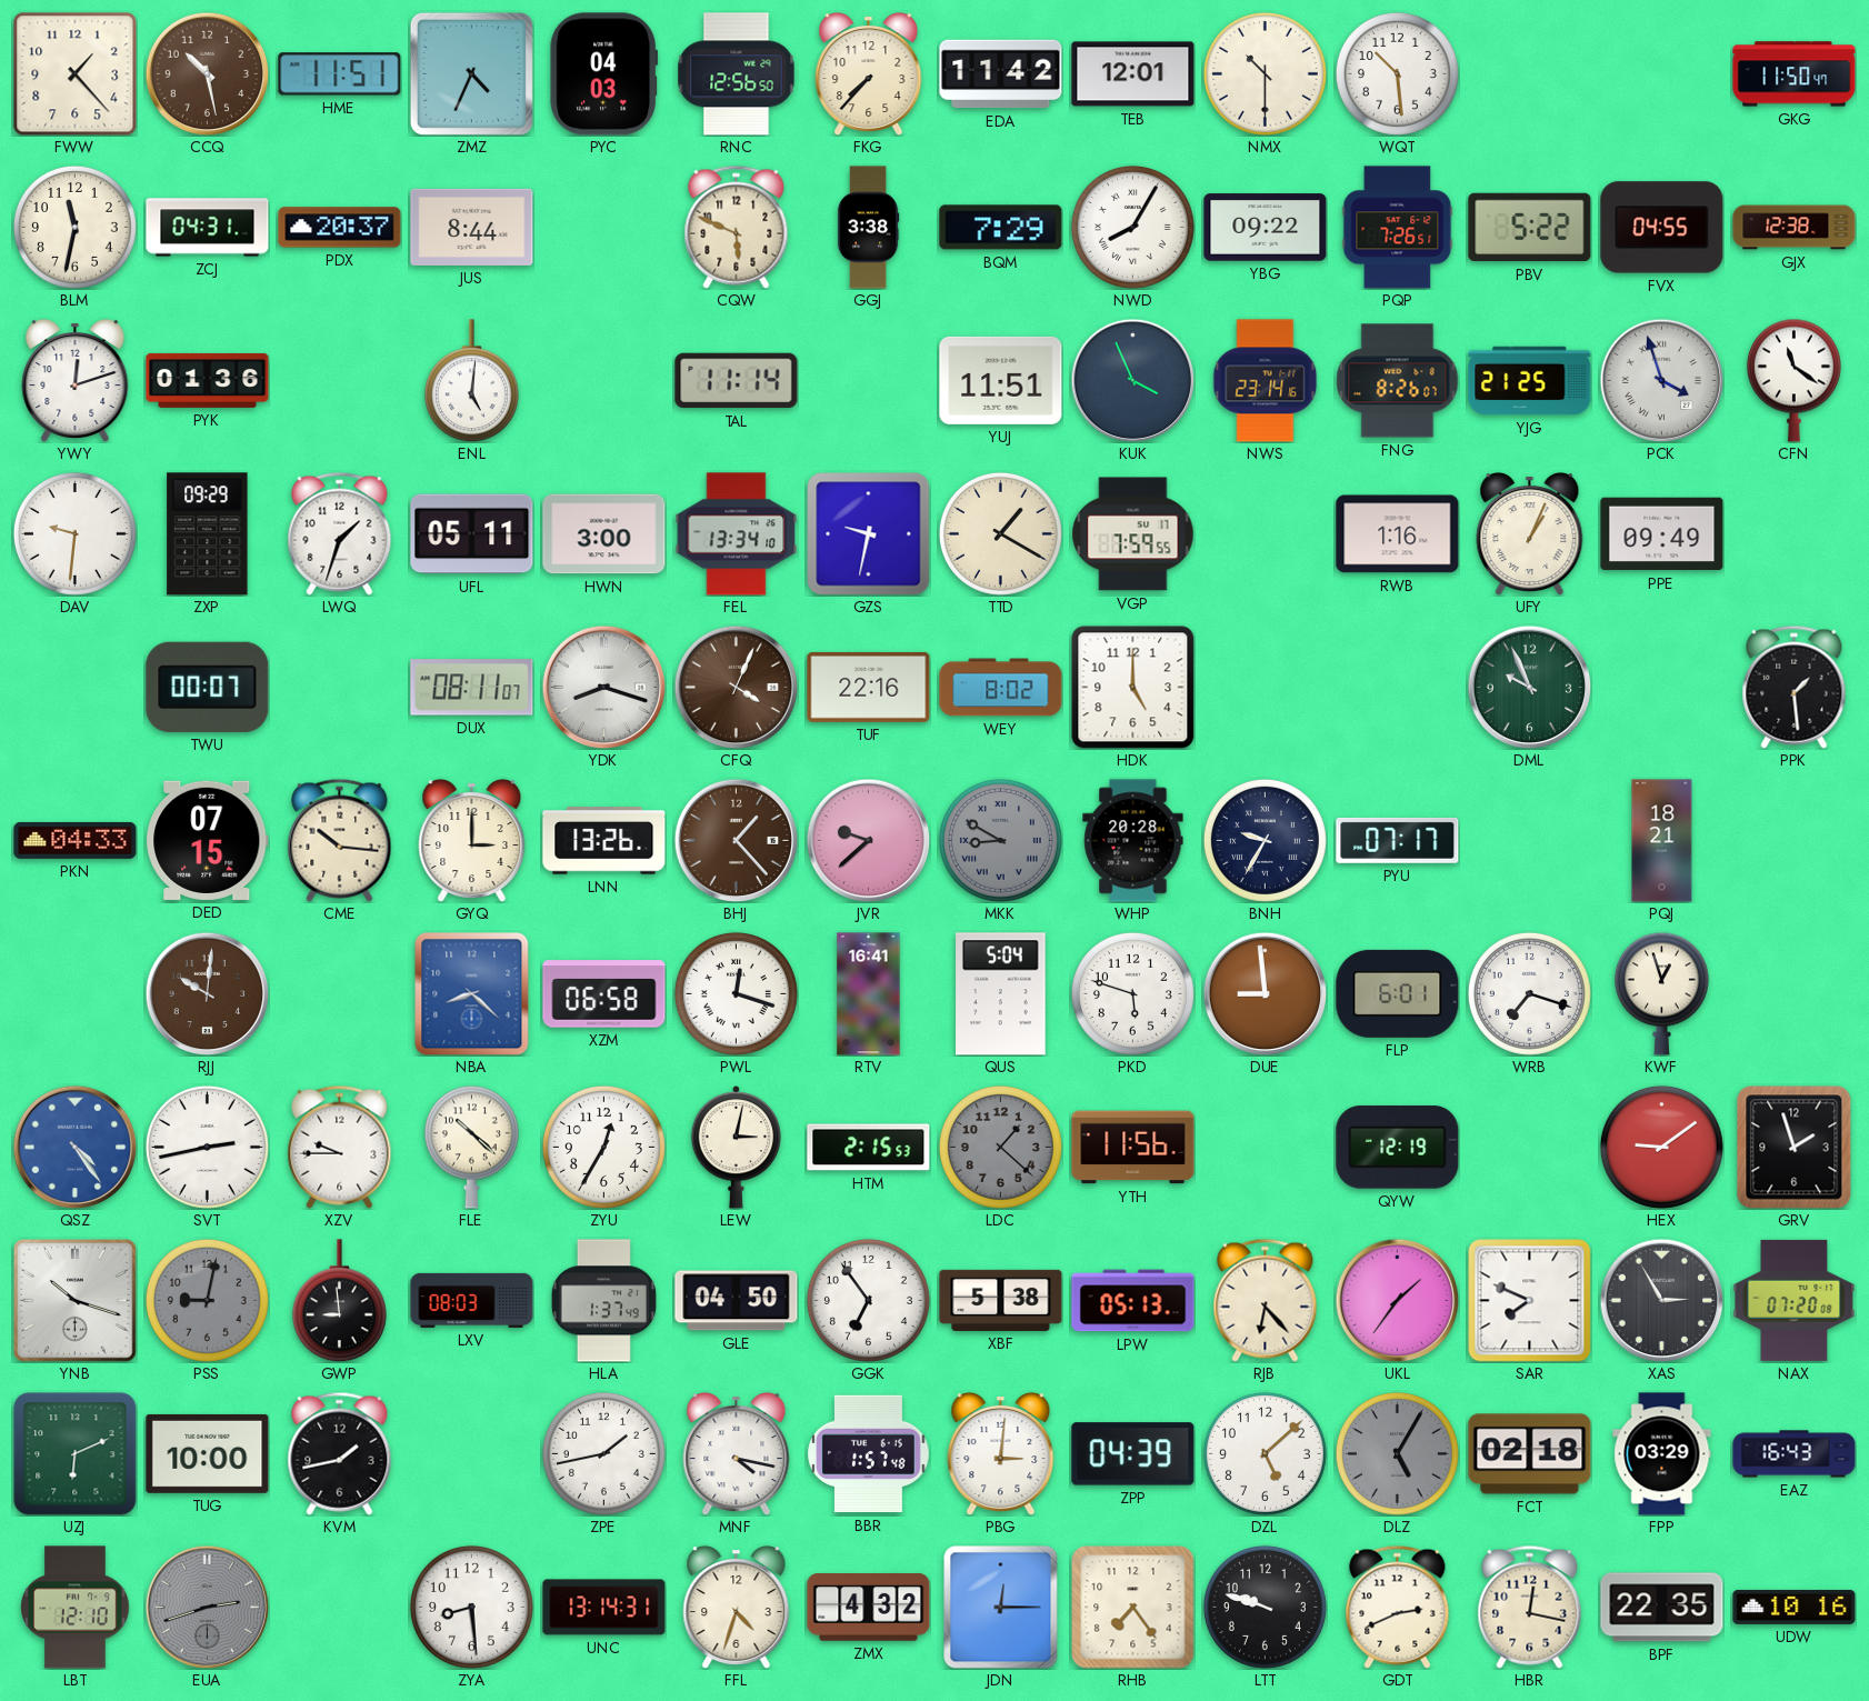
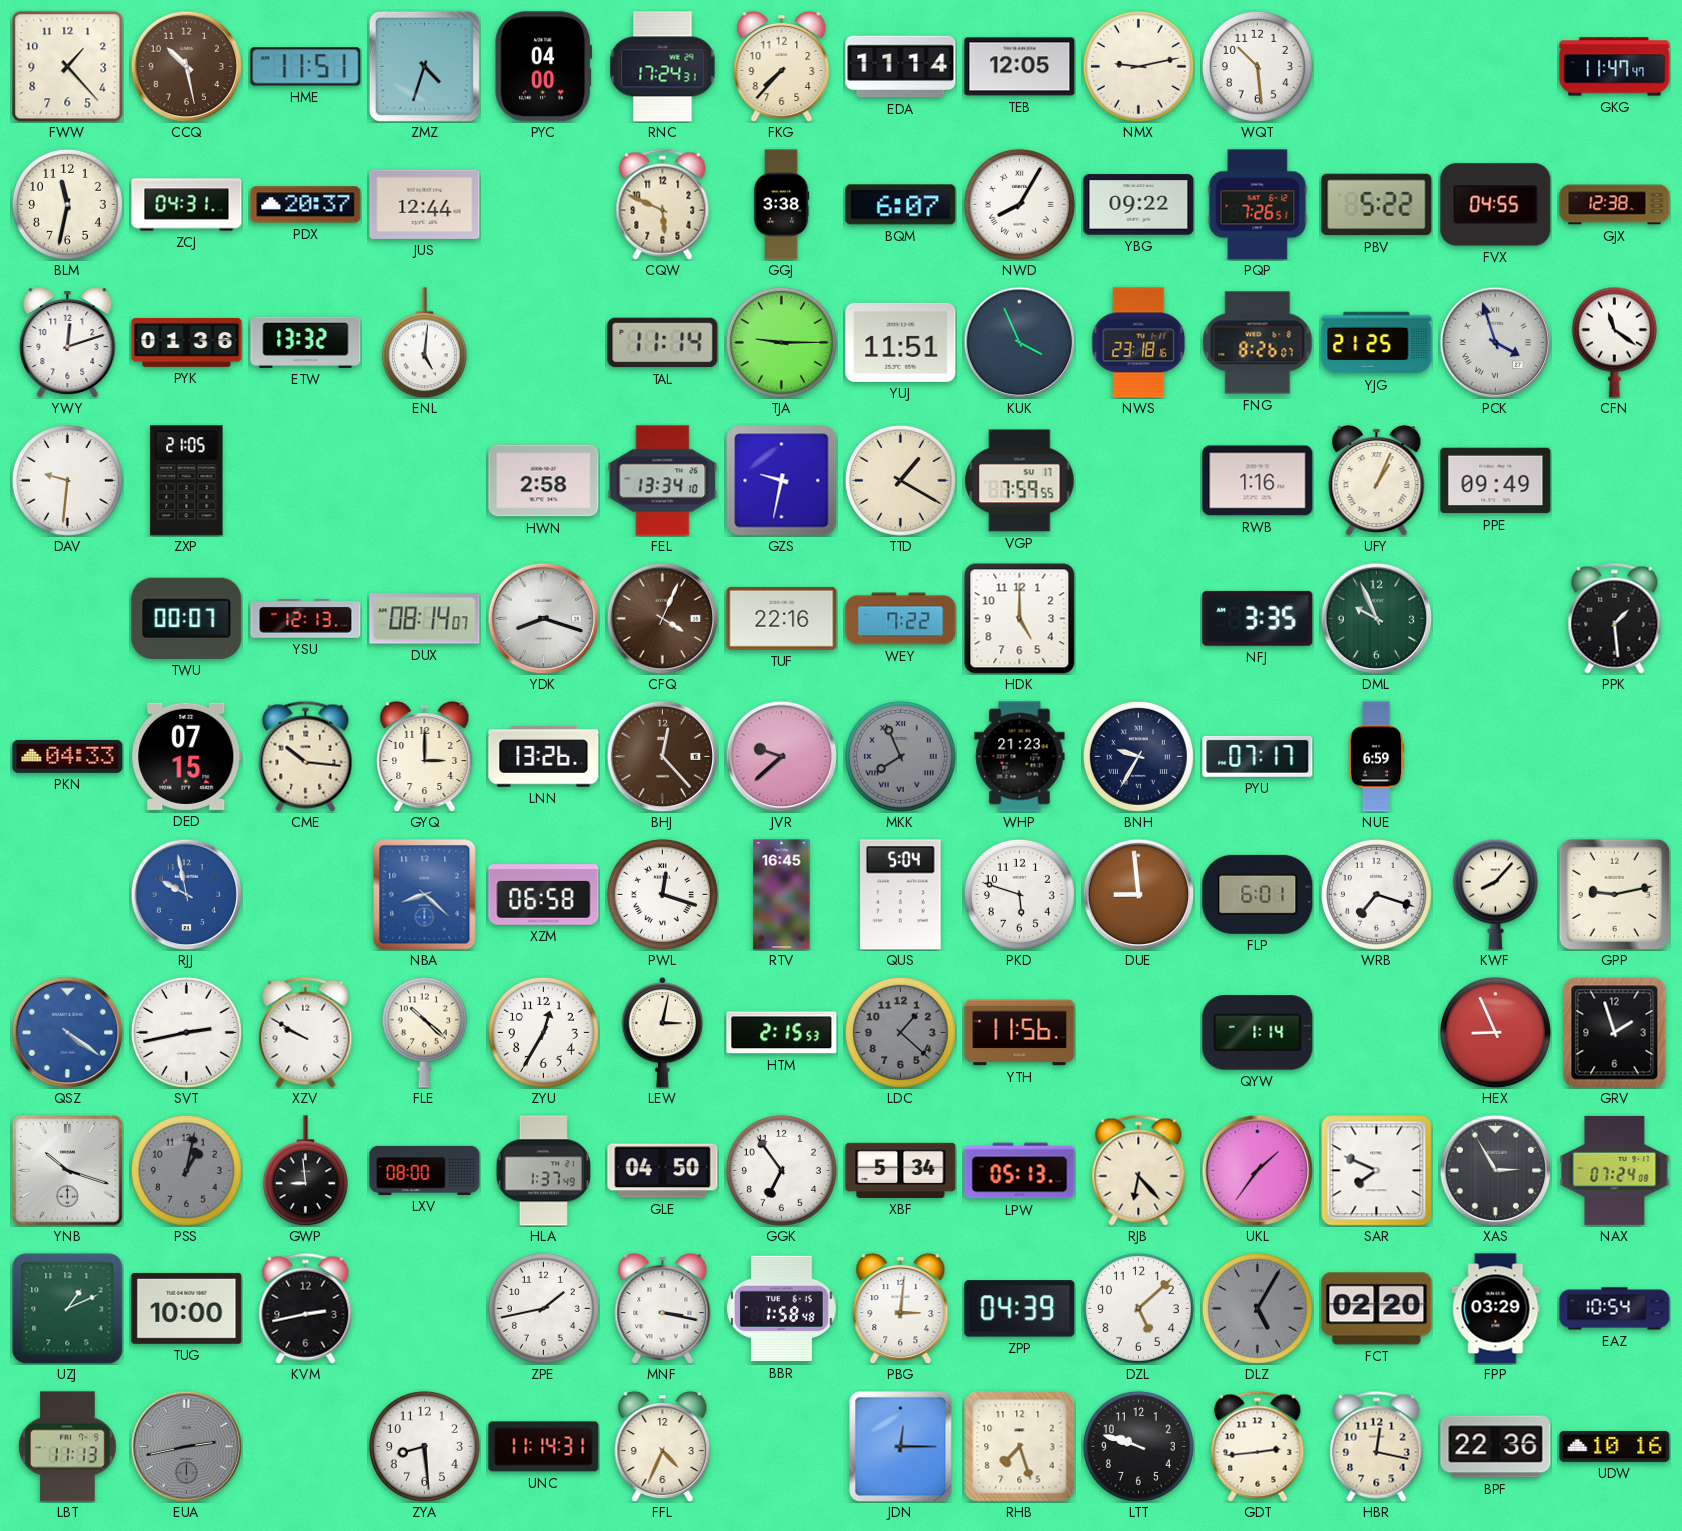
ZMZ: 4:34 -> 4:33 (424, 66)
PYC: 04:03 -> 04:00 (544, 67)
RNC: 12:56 -> 17:24 (663, 67)
EDA: 11:42 -> 11:14 (901, 67)
TEB: 12:01 -> 12:05 (1020, 67)
NMX: 10:30 -> 9:13 (1138, 66)
GKG: 11:50 -> 11:47 (1615, 67)
JUS: 8:44 -> 12:44 (425, 204)
BQM: 7:29 -> 6:07 (901, 205)
ETW: none -> 13:32 (306, 342)
TJA: none -> 9:15 (781, 342)
NWS: 23:14 -> 23:18 (1139, 343)
ZXP: 09:29 -> 21:05 (187, 481)
LWQ: 1:33 -> none (340, 533)
UFL: 05:11 -> none (472, 534)
HWN: 3:00 -> 2:58 (544, 481)
YSU: none -> 12:13 (306, 619)
DUX: 08:11 -> 08:14 (425, 619)
WEY: 8:02 -> 7:22 (901, 619)
NFJ: none -> 3:35 (1258, 618)
BHJ: 1:23 -> 12:23 (662, 756)
MKK: 8:50 -> 7:56 (900, 756)
WHP: 20:28 -> 21:23 (1020, 757)
NUE: none -> 6:59 (1376, 757)
PQJ: 18:21 -> none (1662, 841)
RJJ: 10:01 -> 9:58 (186, 894)
RJJ dial: brown -> blue (186, 894)
RTV: 16:41 -> 16:45 (782, 895)
KWF: 12:57 -> 8:07 (1495, 894)
GPP: none -> 9:13 (1614, 894)
QSZ: 4:24 -> 4:21 (67, 1032)
XZV: 9:45 -> 9:50 (306, 1032)
QYW: 12:19 -> 1:14 (1258, 1033)
HEX: 9:09 -> 8:56 (1495, 1032)
PSS: 9:02 -> 1:02 (186, 1170)
LXV: 08:03 -> 08:00 (425, 1170)
XBF: 5:38 -> 5:34 (901, 1170)
NAX: 07:20 -> 07:24 (1615, 1170)
UZJ: 6:11 -> 1:11 (68, 1309)
KVM: 1:43 -> 2:43 (306, 1308)
MNF: 4:17 -> 3:17 (663, 1308)
BBR: 1:57 -> 1:58 (782, 1309)
FCT: 02:18 -> 02:20 (1377, 1309)
EAZ: 16:43 -> 10:54 (1615, 1309)
LBT: 12:10 -> 11:13 (68, 1447)
EUA: 2:42 -> 2:43 (186, 1446)
UNC: 13:14 -> 11:14 (544, 1447)
FFL: 4:33 -> 4:34 (663, 1446)
ZMX: 4:32 -> none (869, 1608)
RHB: 7:24 -> 7:27 (1020, 1447)
GDT: 2:41 -> 2:44 (1258, 1446)
BPF: 22:35 -> 22:36 (1496, 1447)
